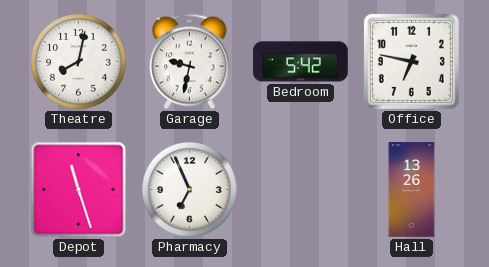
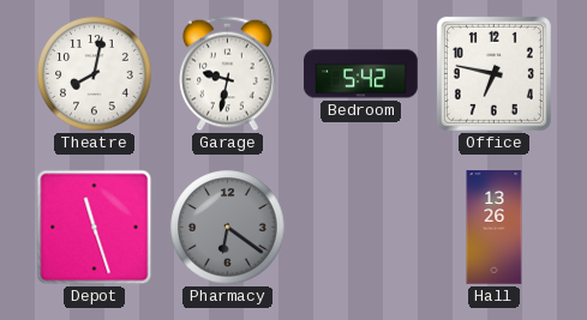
Pharmacy: 6:56 -> 6:21 (228, 228)
Pharmacy dial: white -> grey (228, 228)
